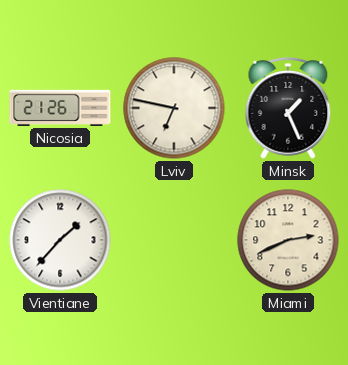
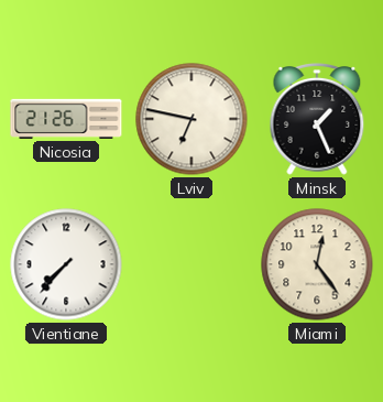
Vientiane: 1:37 -> 7:37 (66, 264)
Miami: 2:41 -> 12:24 (317, 264)
